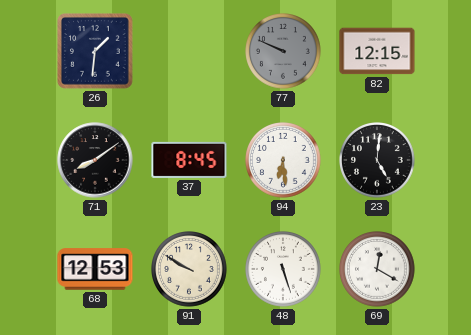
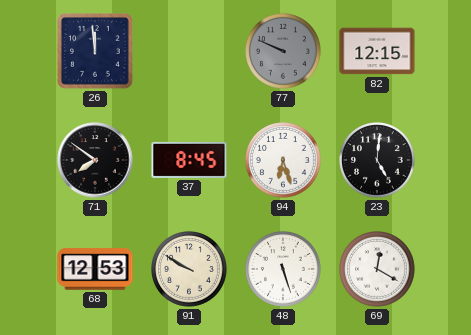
26: 1:31 -> 11:59 (95, 51)
71: 8:09 -> 7:51 (95, 160)
94: 6:29 -> 6:27 (284, 161)
